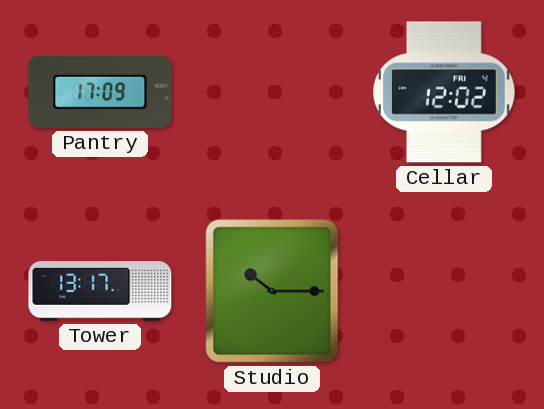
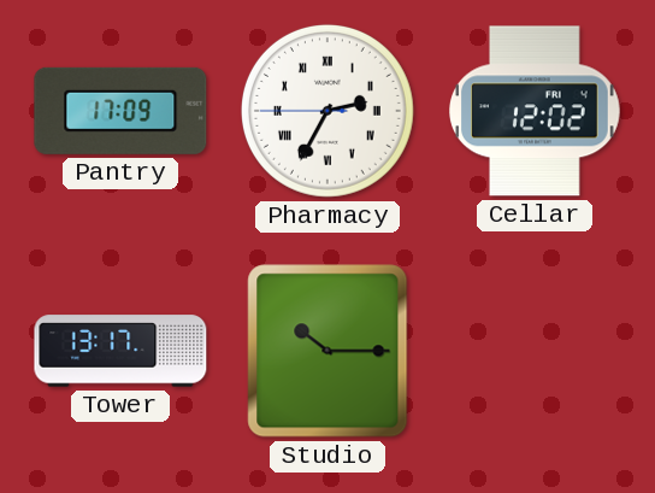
Pharmacy: none -> 2:34 (327, 111)
